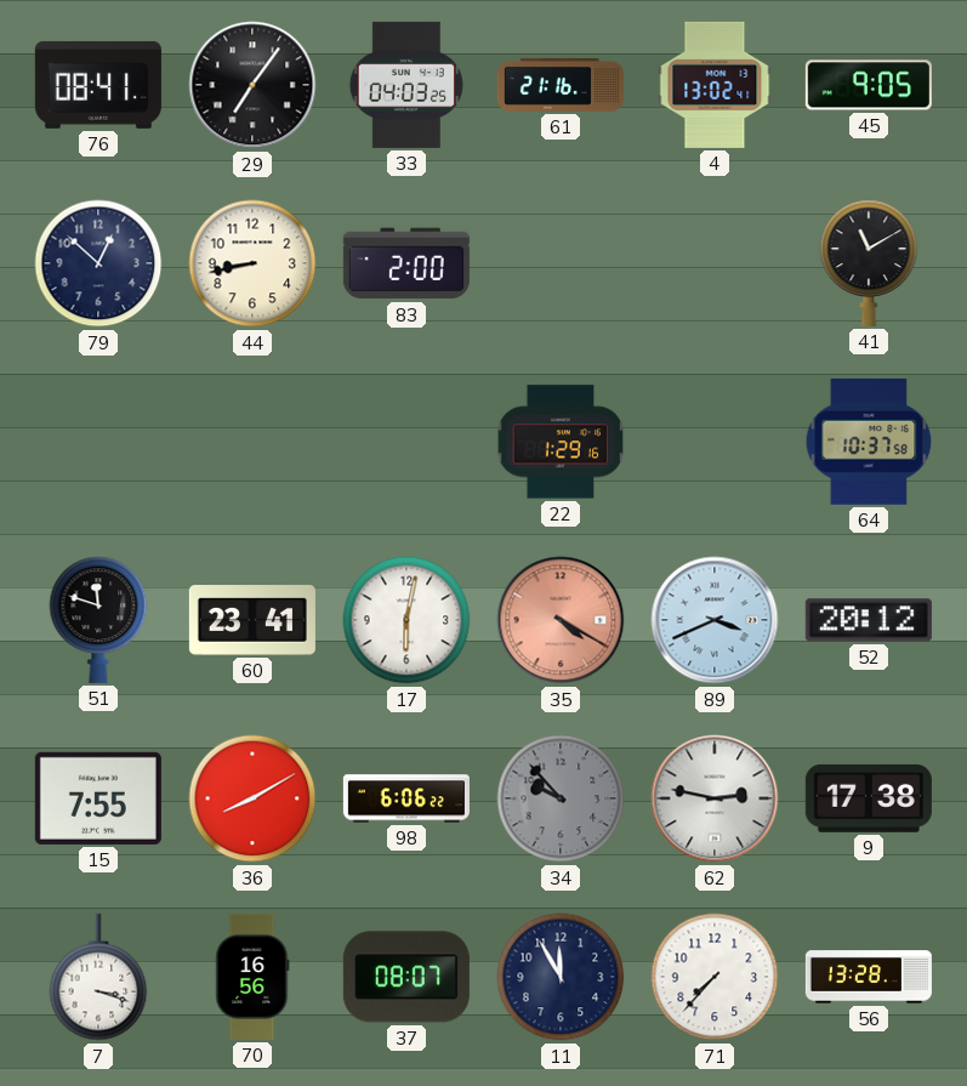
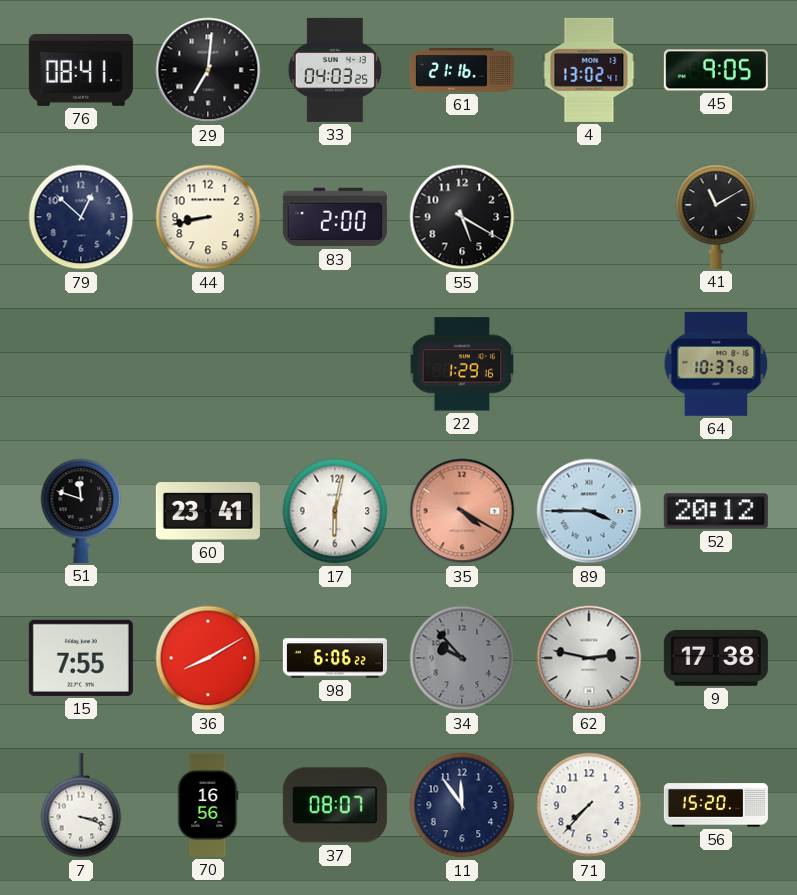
29: 7:06 -> 7:01 (208, 70)
55: none -> 5:20 (462, 217)
89: 3:41 -> 3:45 (589, 511)
11: 11:55 -> 11:54 (462, 805)
56: 13:28 -> 15:20 (716, 805)
